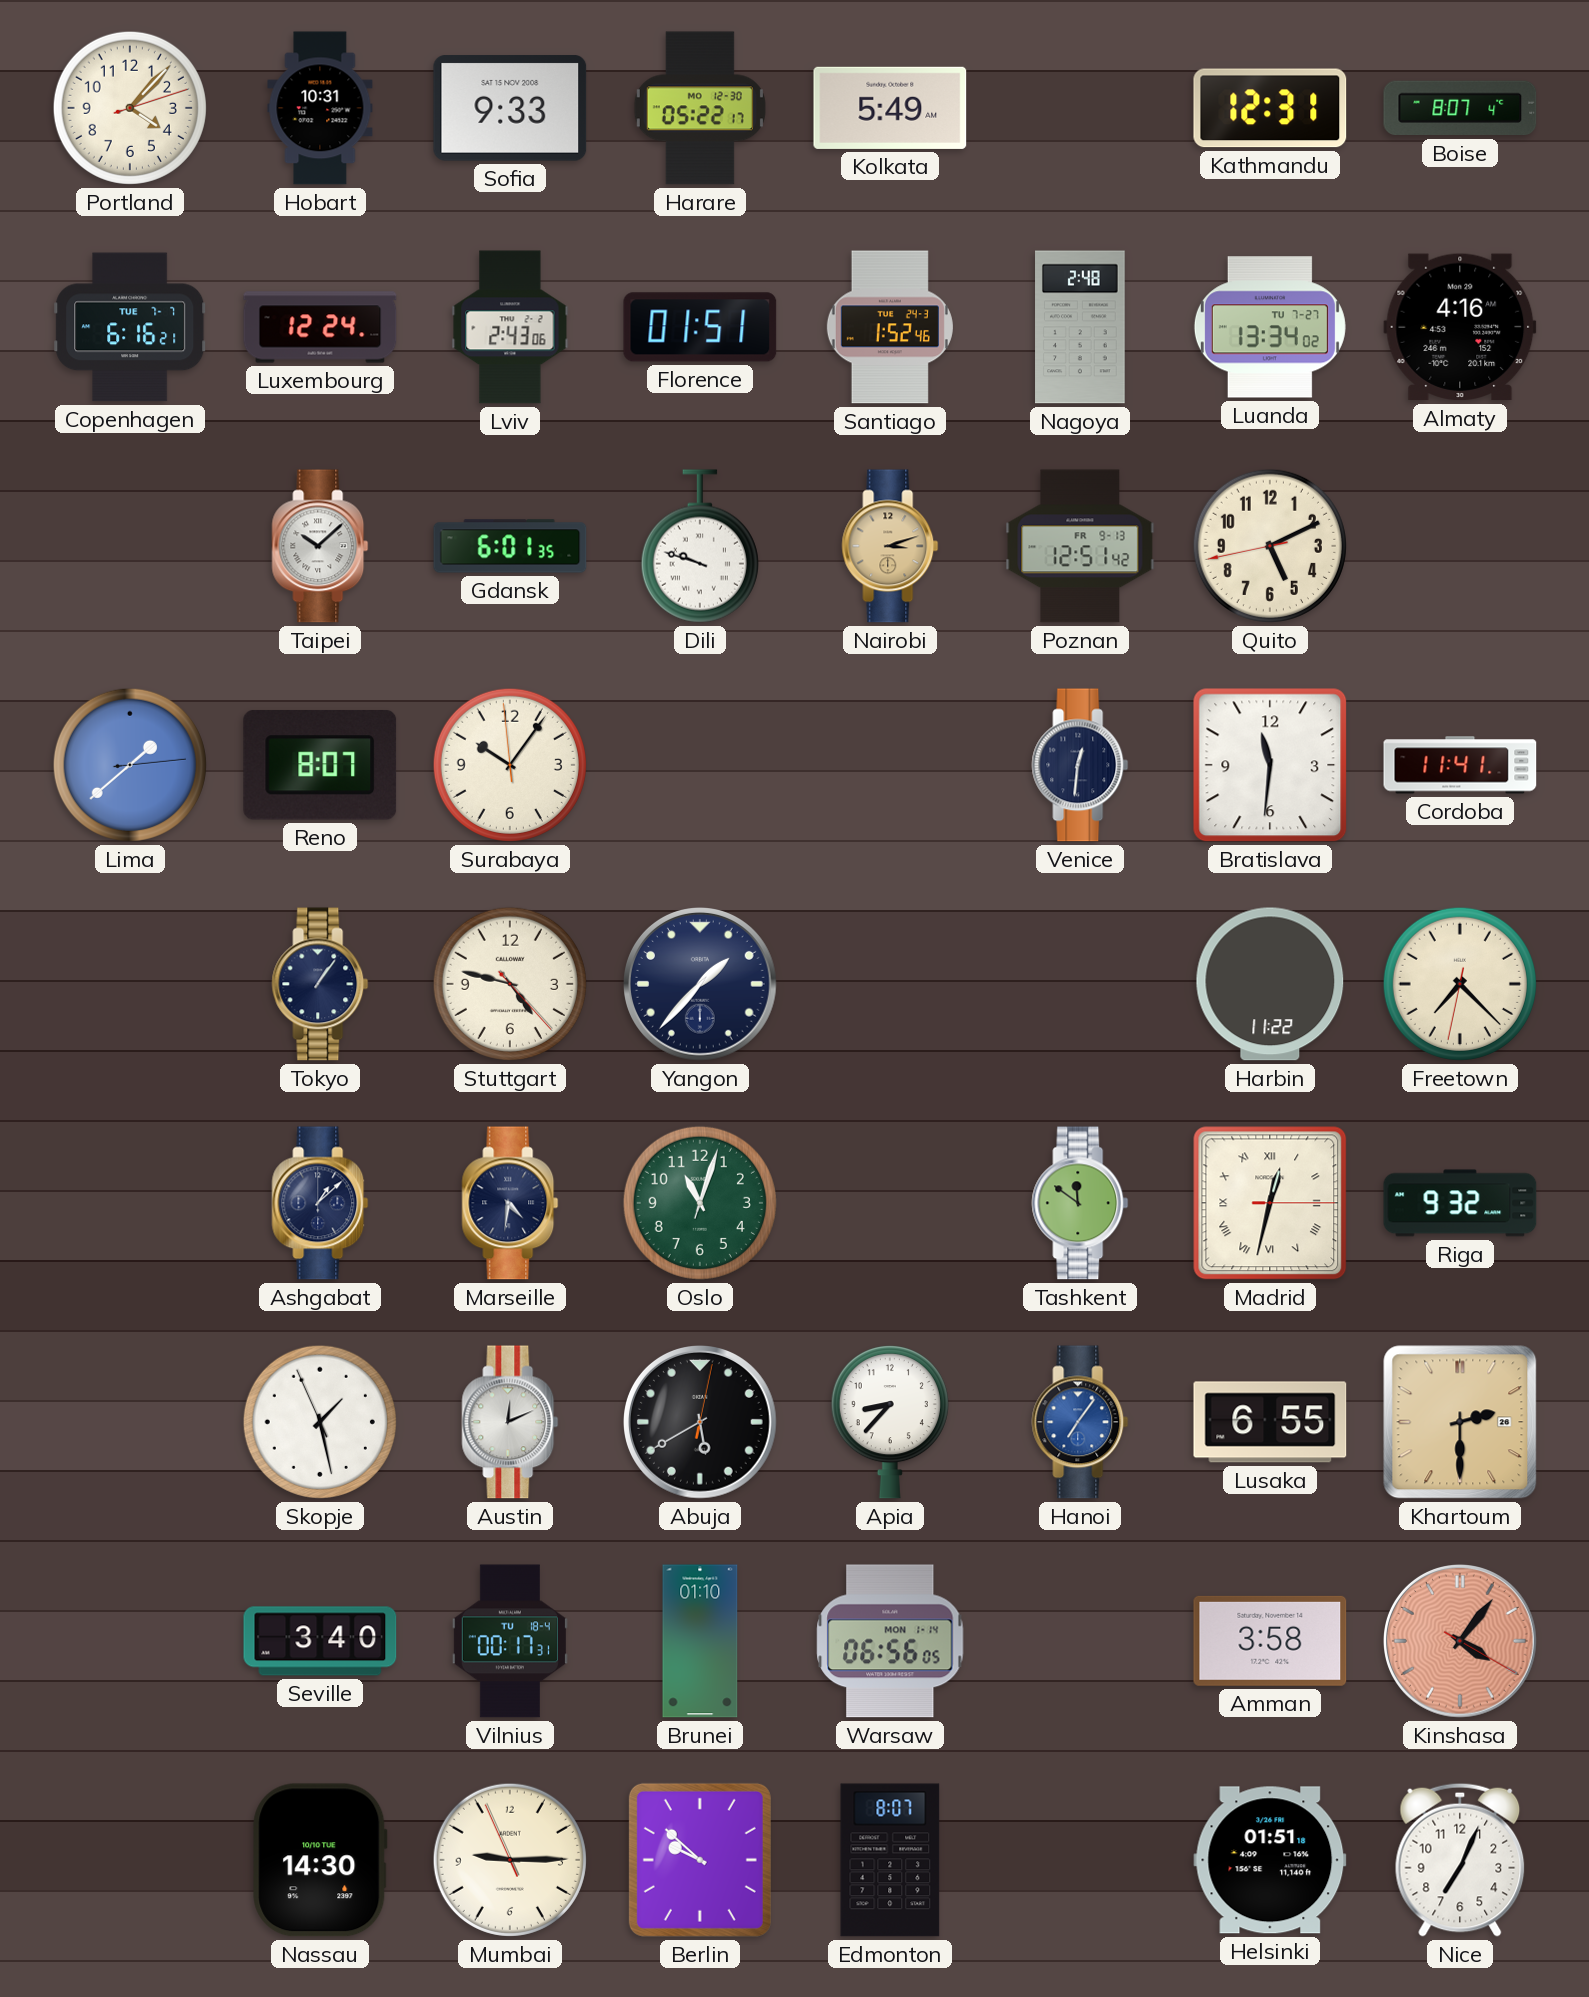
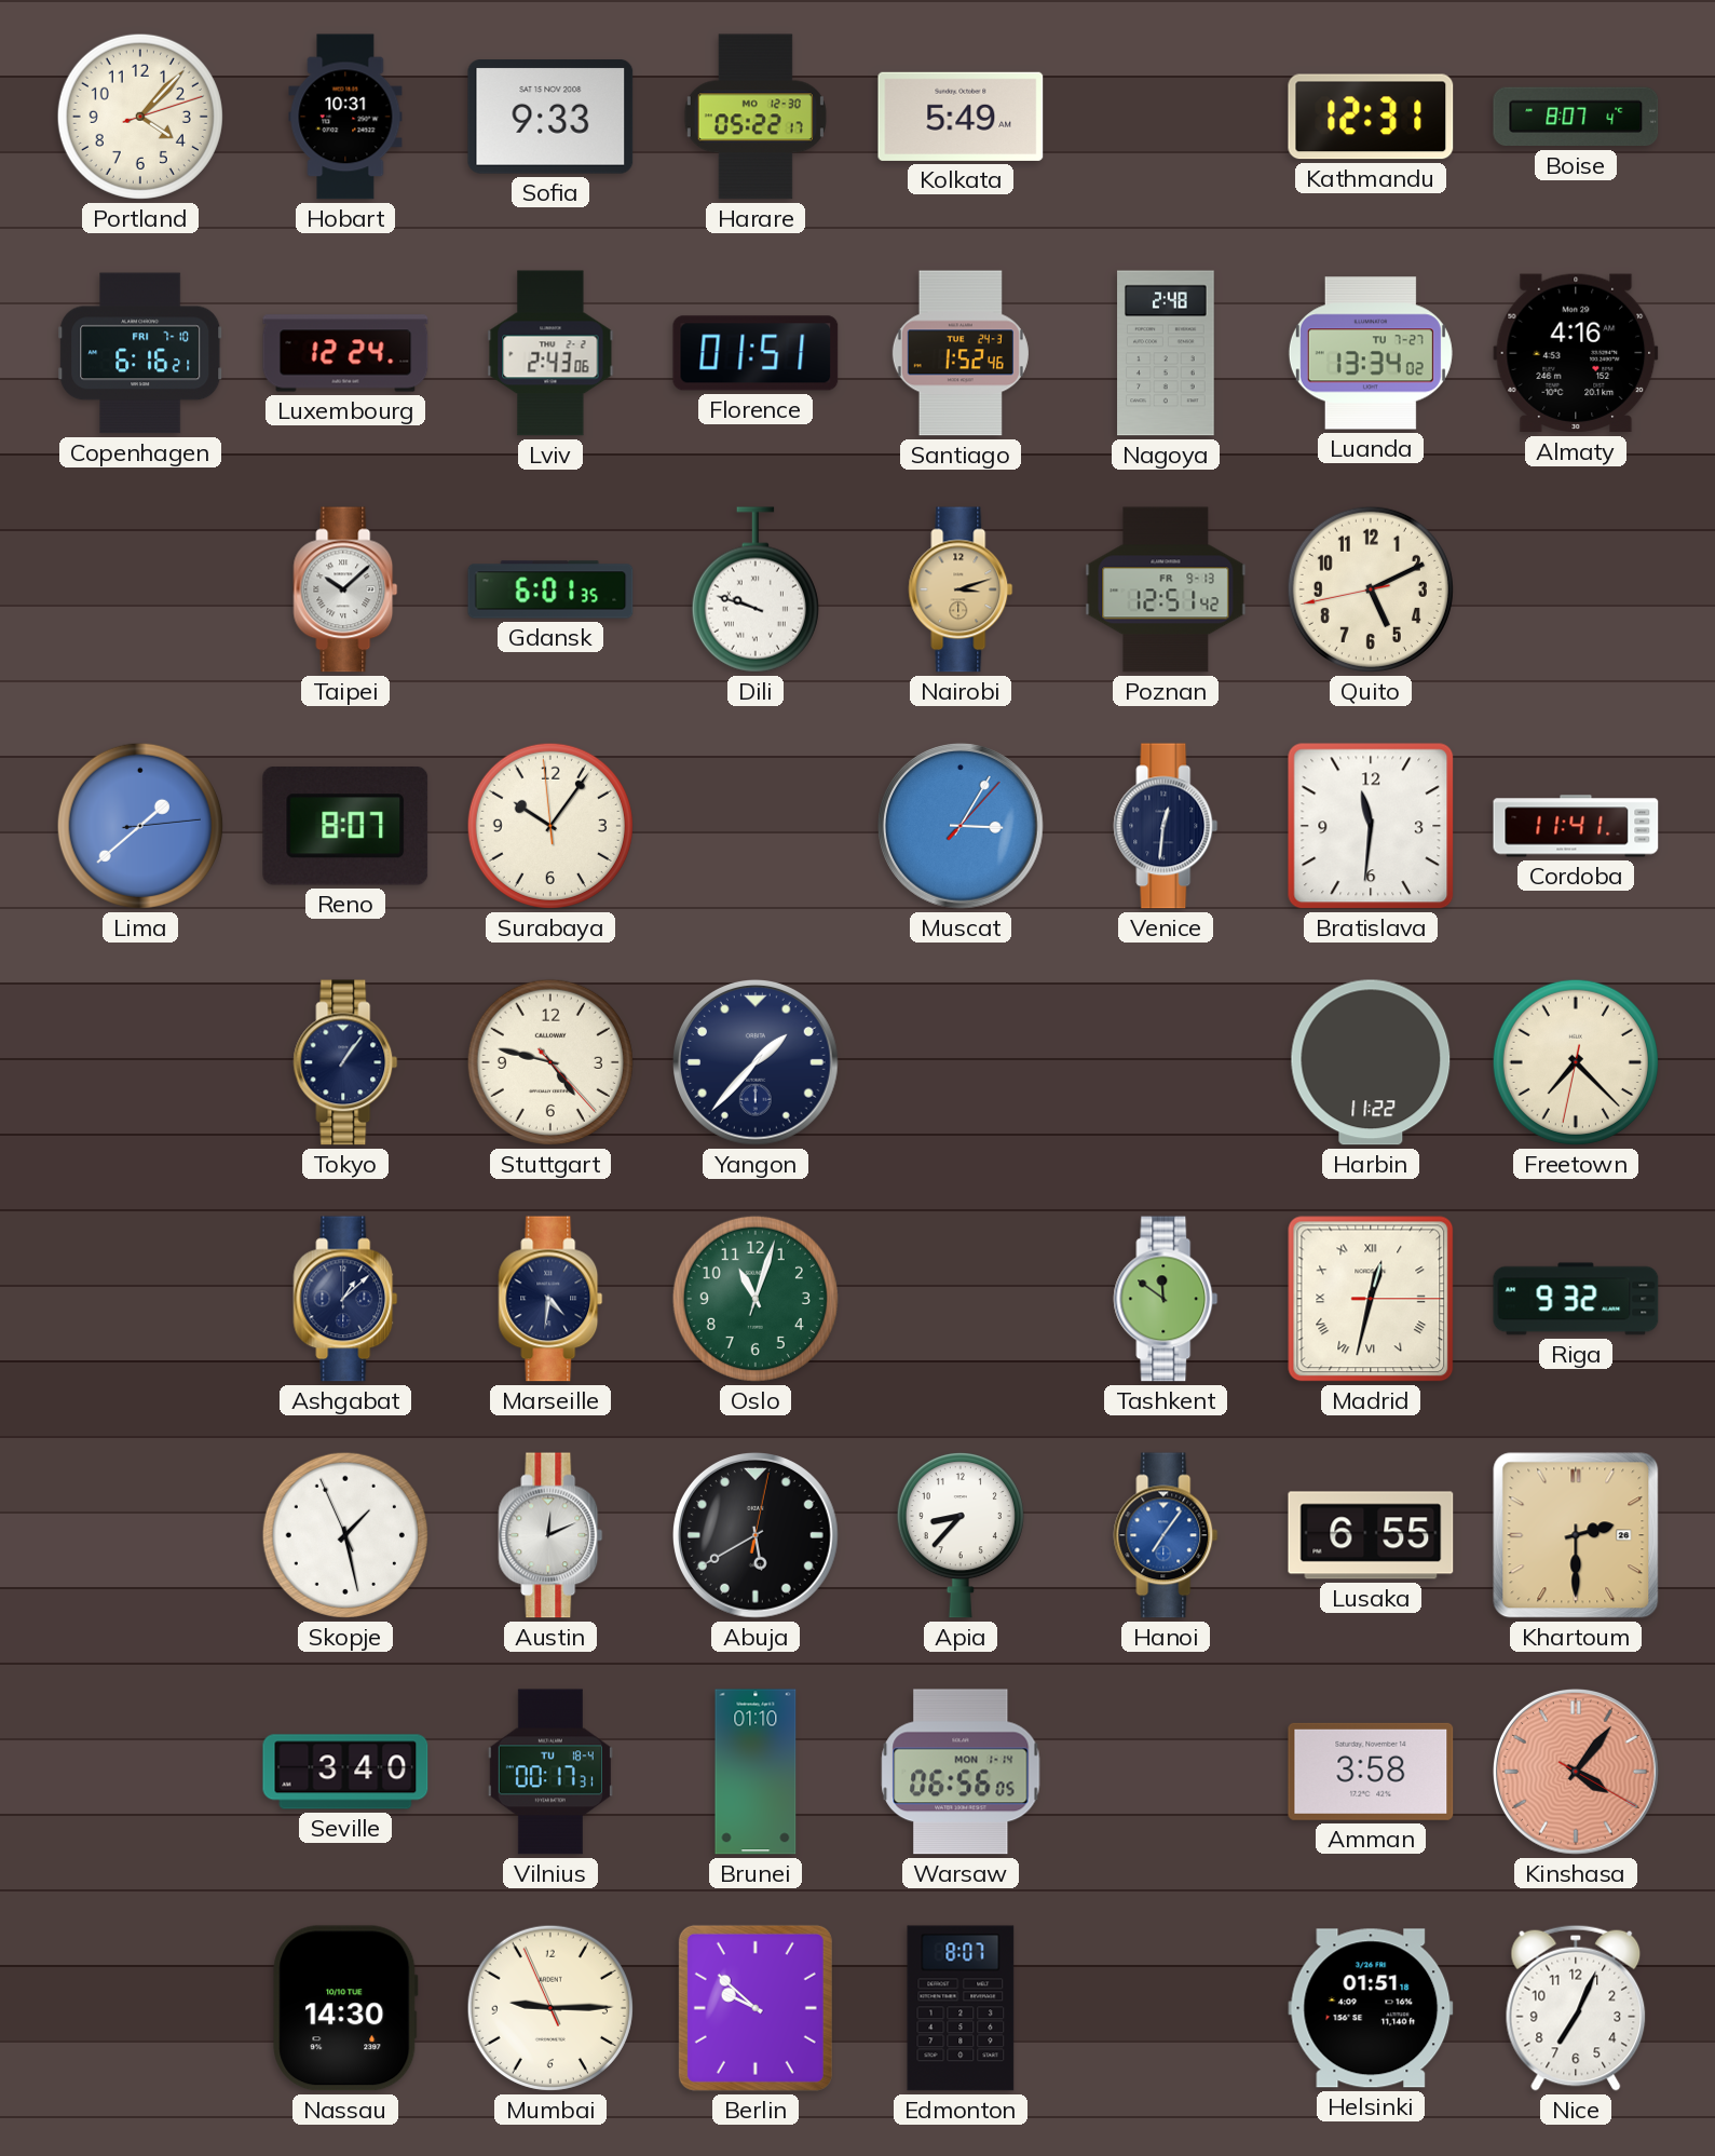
Copenhagen date: TUE 7-7 -> FRI 7-10 (140, 353)
Muscat: none -> 3:05 (962, 827)
